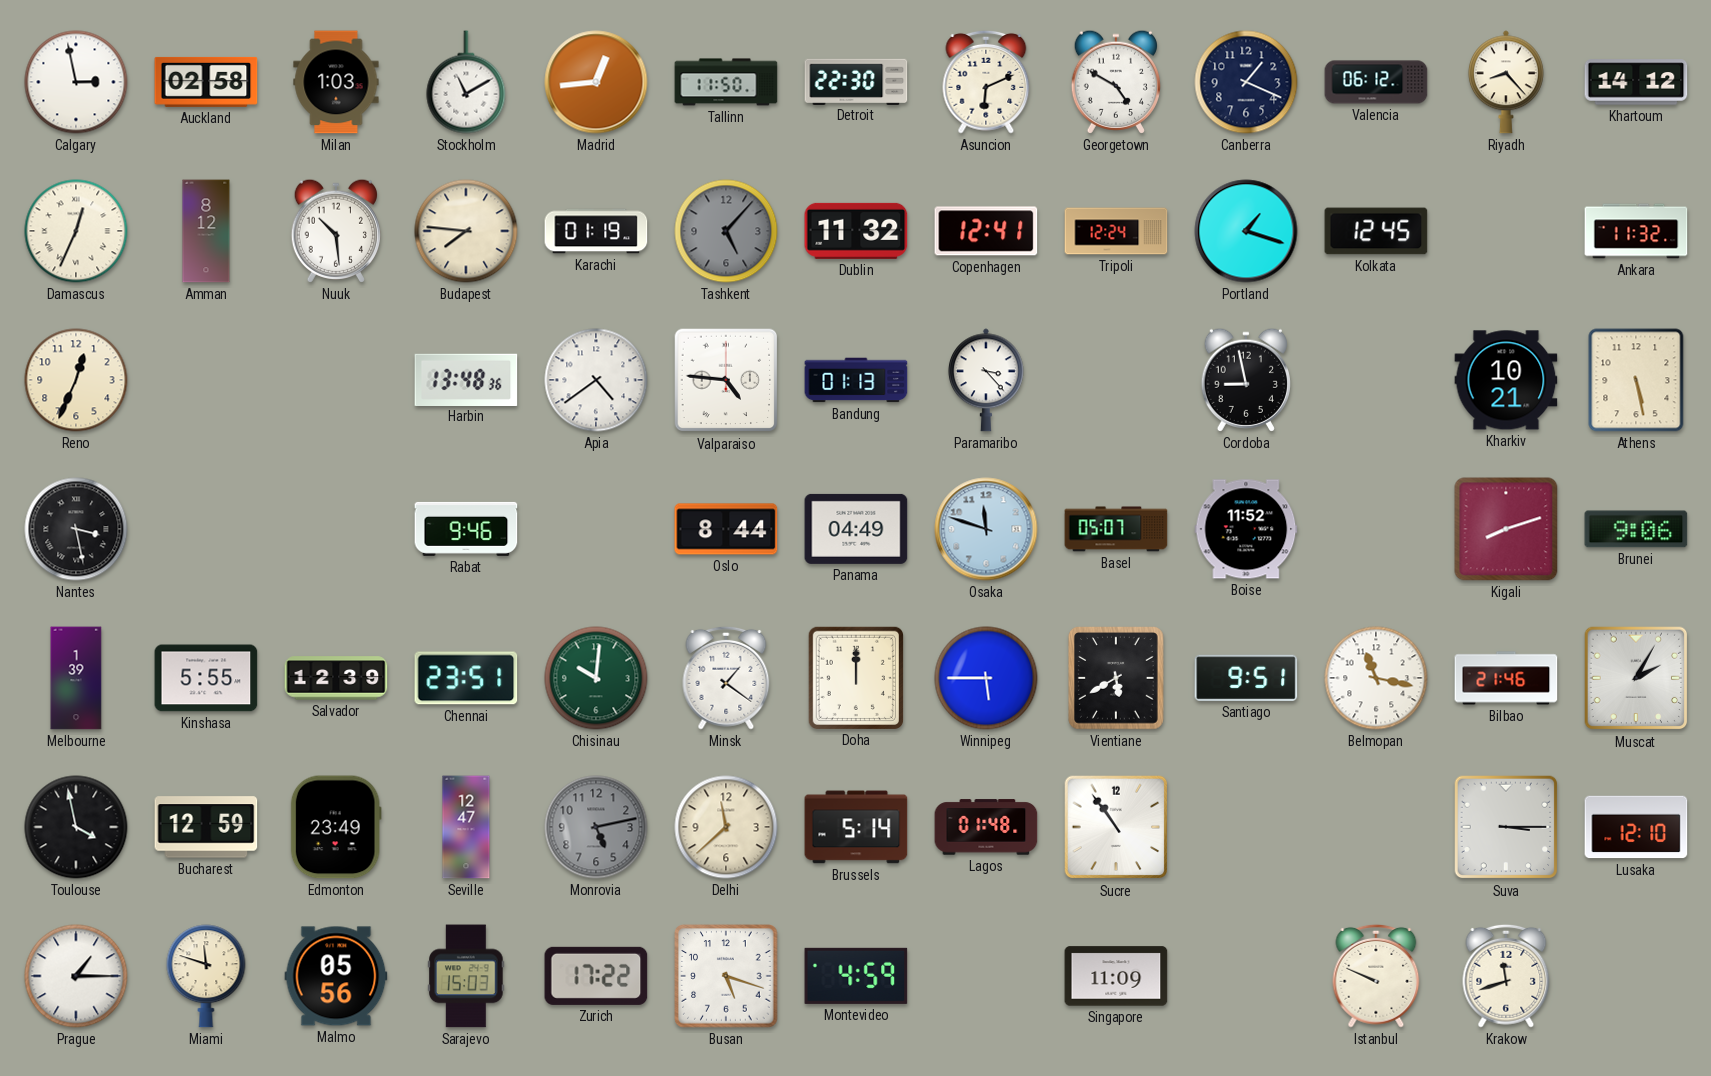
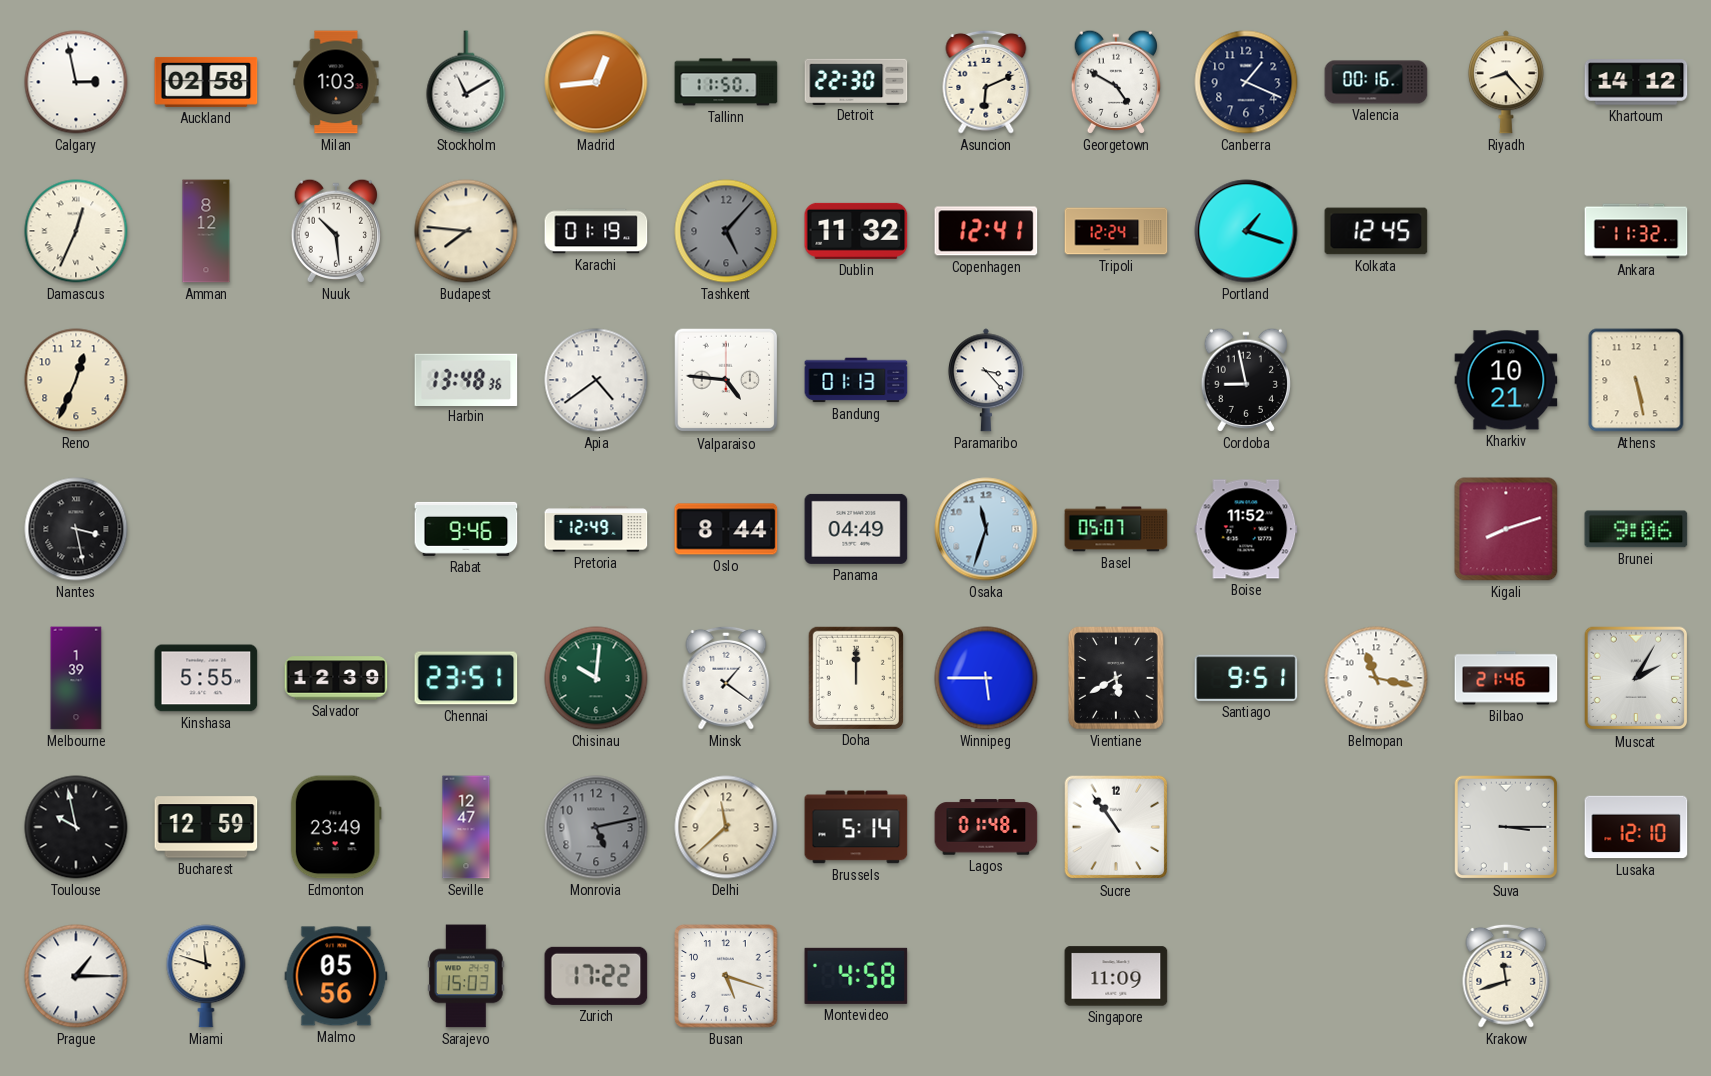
Valencia: 06:12 -> 00:16 (1376, 82)
Pretoria: none -> 12:49 (596, 529)
Osaka: 11:48 -> 11:33 (986, 529)
Toulouse: 3:58 -> 9:58 (76, 827)
Montevideo: 4:59 -> 4:58 (856, 976)
Istanbul: 9:49 -> none (1376, 976)
